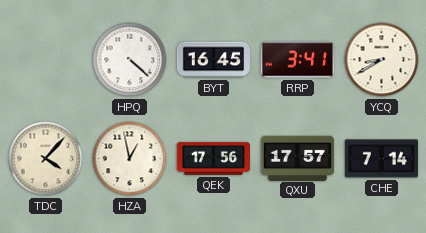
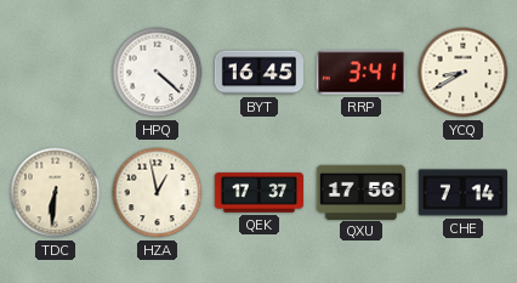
TDC: 4:07 -> 6:31 (56, 193)
QEK: 17:56 -> 17:37 (258, 193)
QXU: 17:57 -> 17:56 (360, 192)
